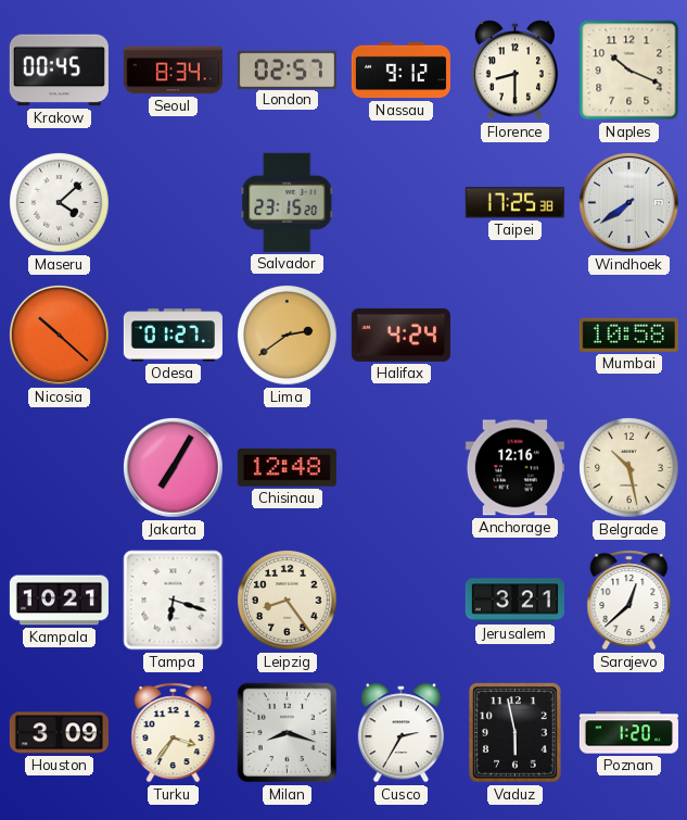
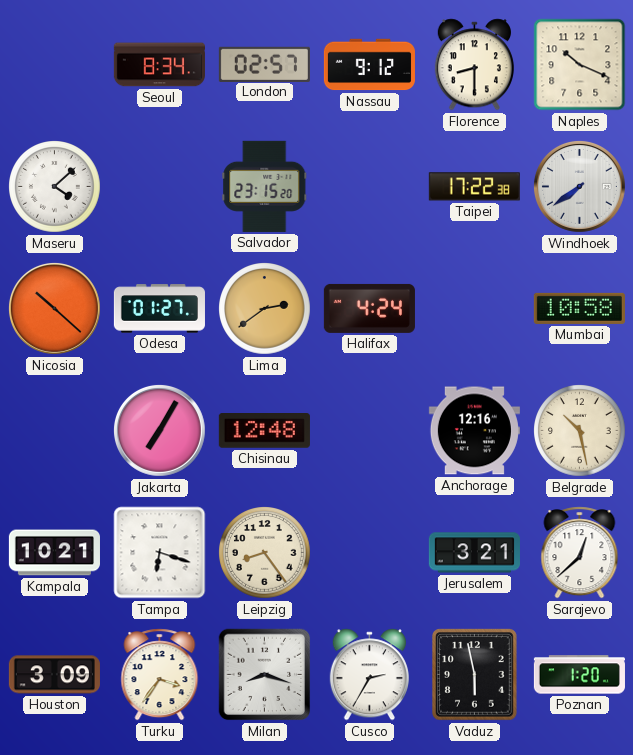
Krakow: 00:45 -> none (59, 71)
Taipei: 17:25 -> 17:22 (474, 187)
